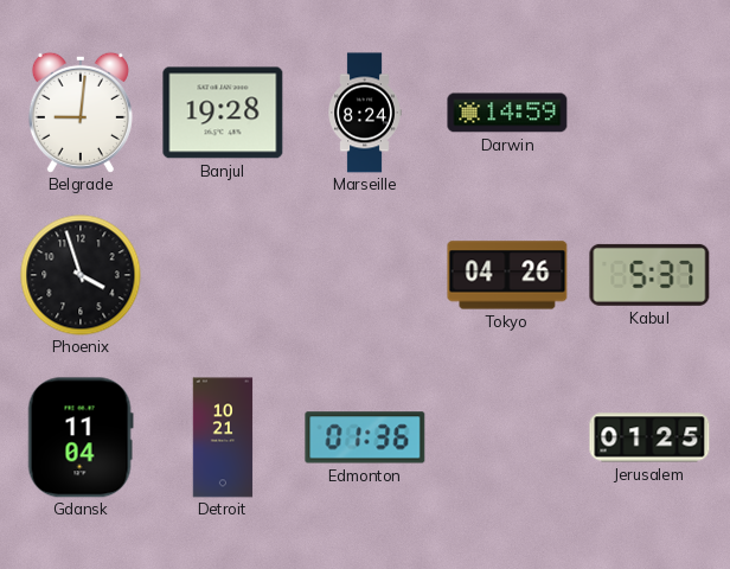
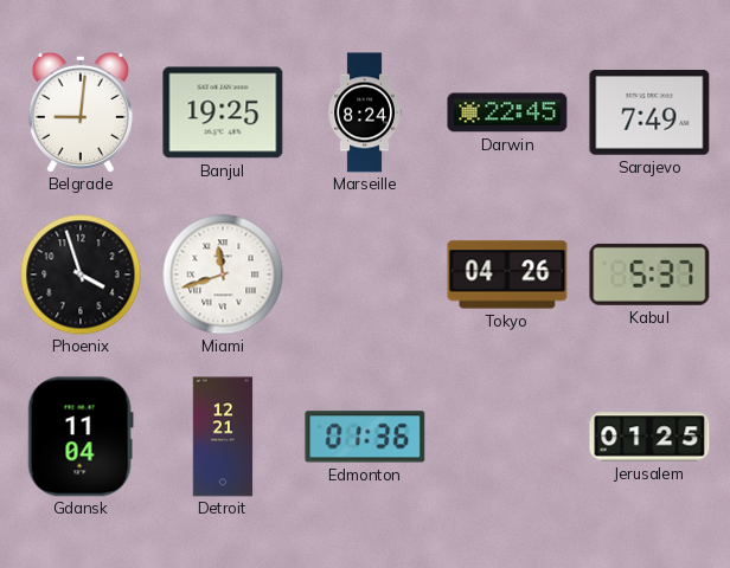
Banjul: 19:28 -> 19:25 (223, 112)
Darwin: 14:59 -> 22:45 (507, 112)
Sarajevo: none -> 7:49 (649, 112)
Miami: none -> 11:42 (223, 275)
Detroit: 10:21 -> 12:21 (223, 437)
